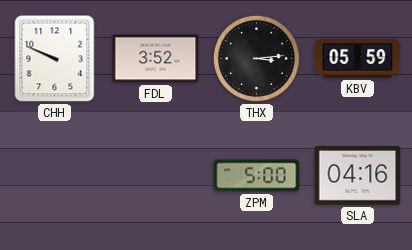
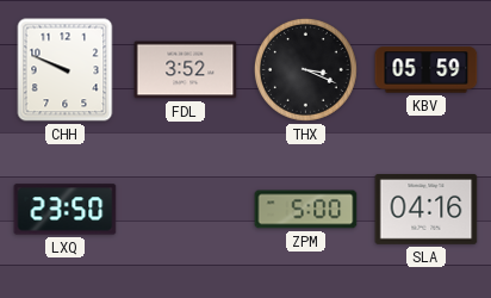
THX: 3:14 -> 3:19 (305, 69)
LXQ: none -> 23:50 (66, 210)
